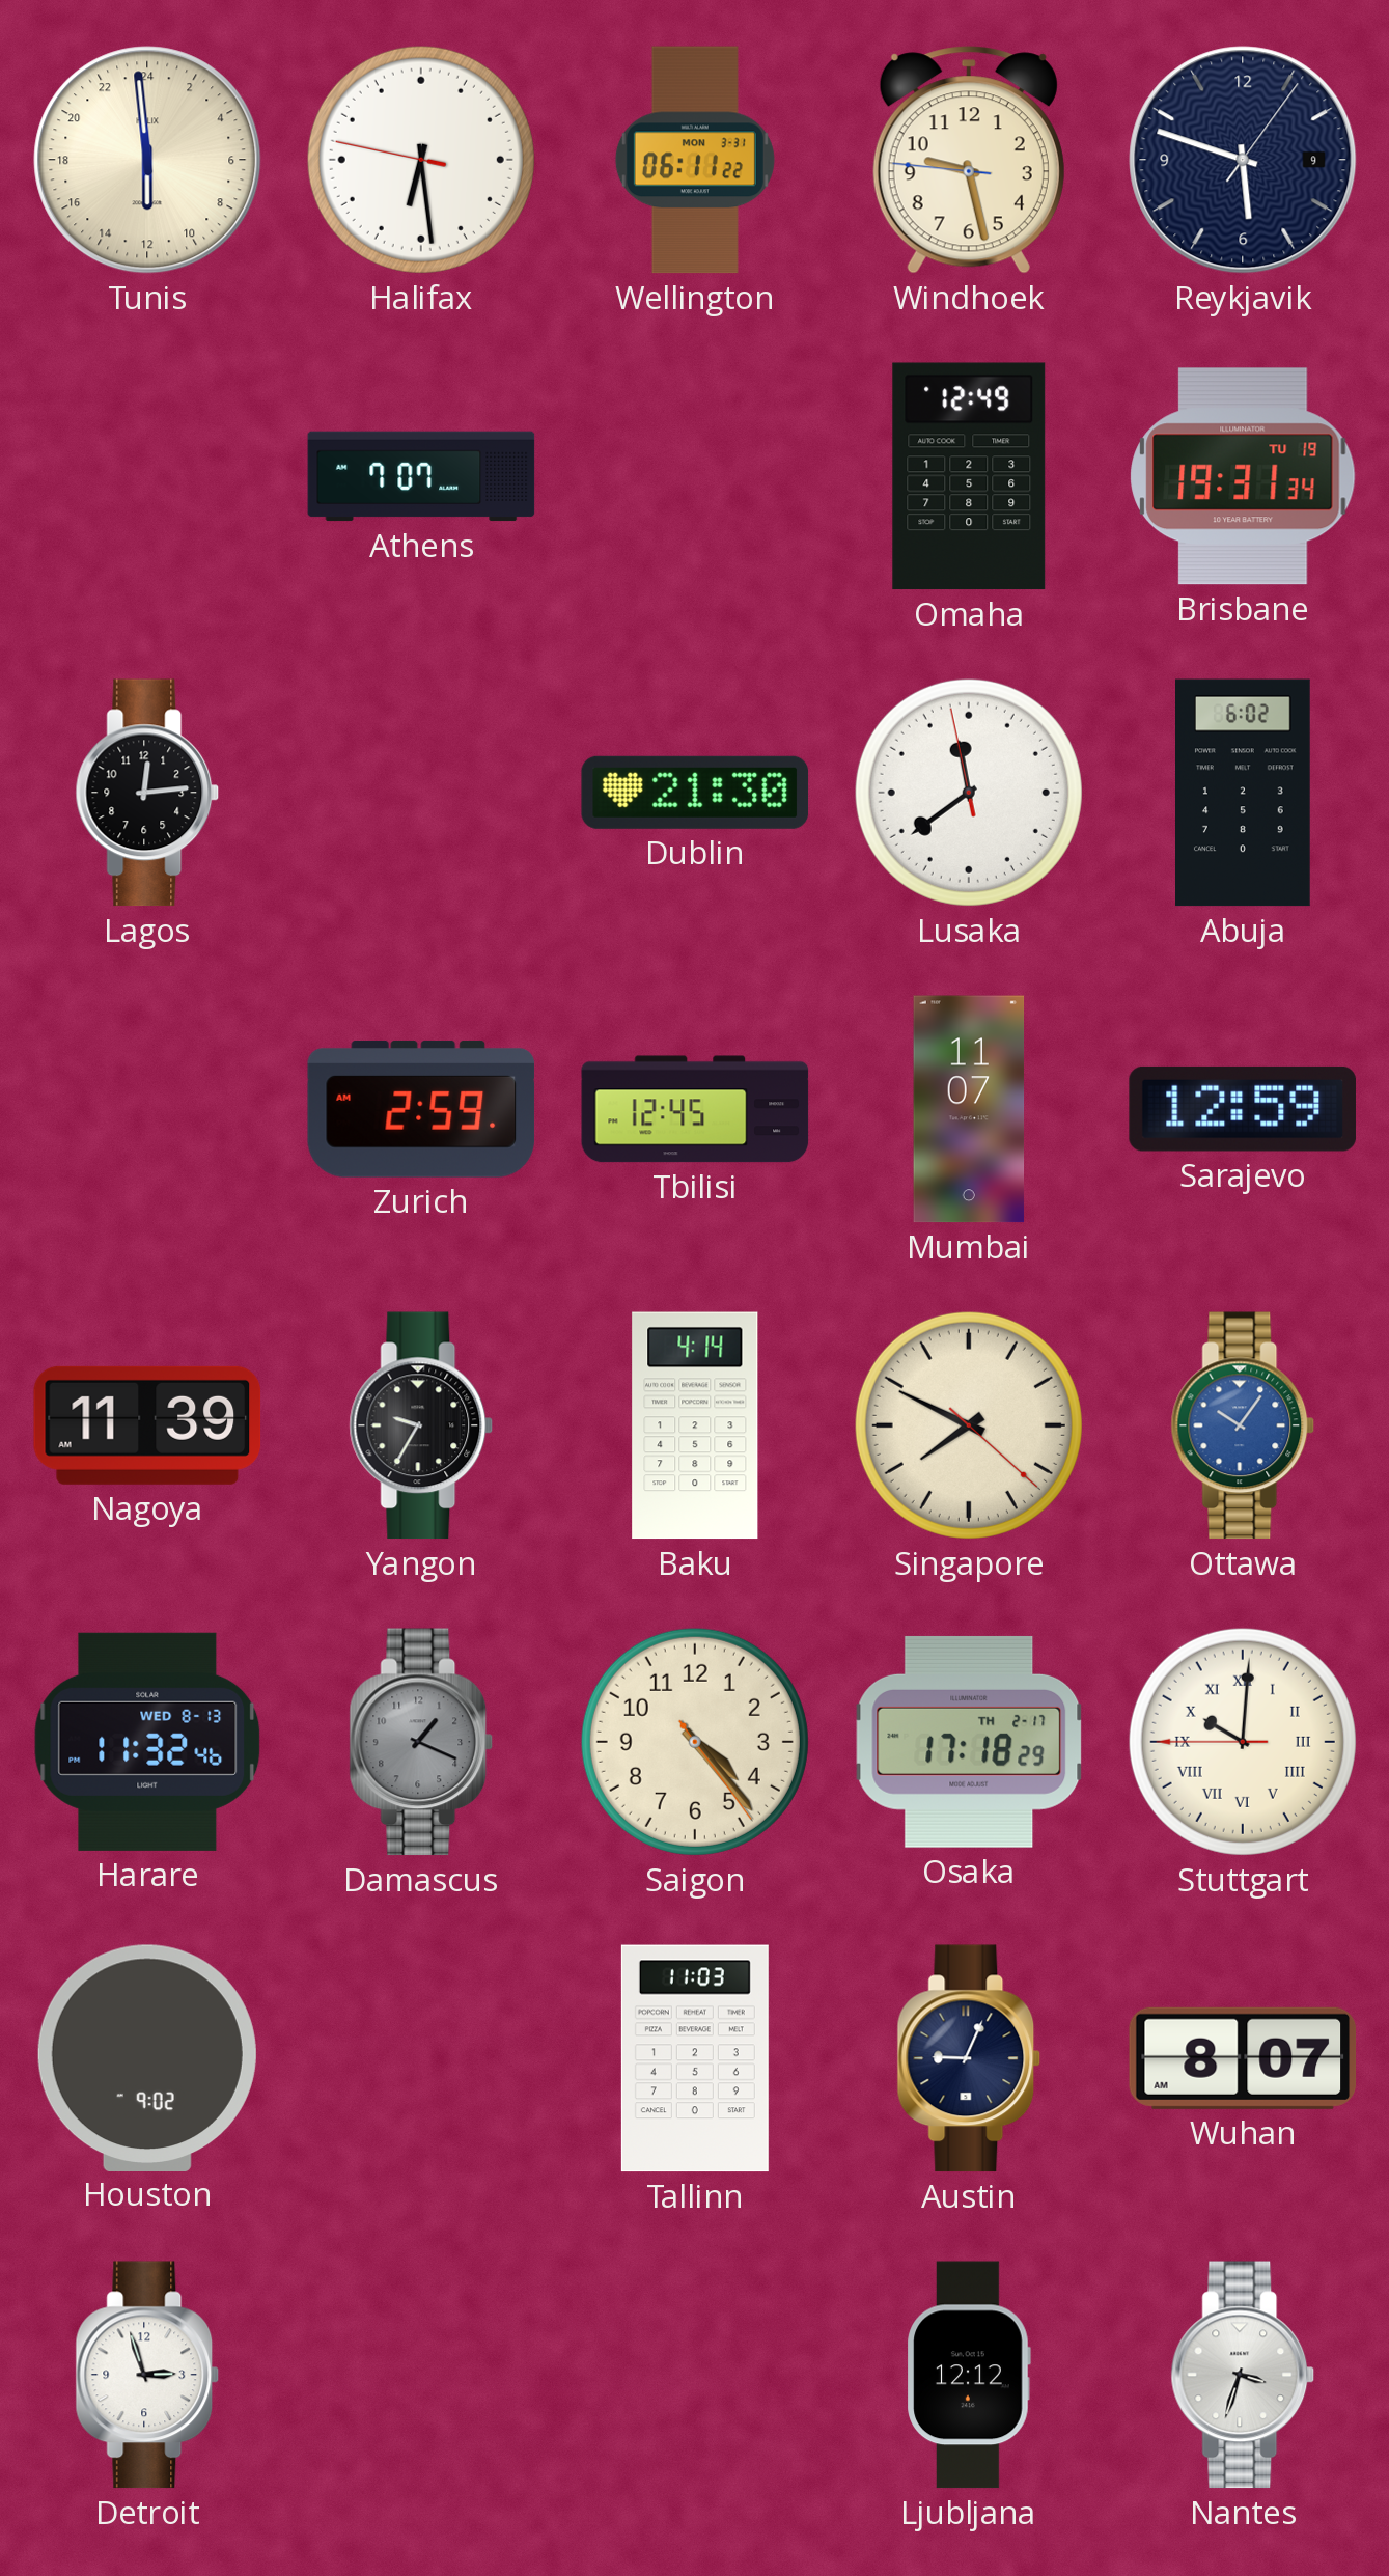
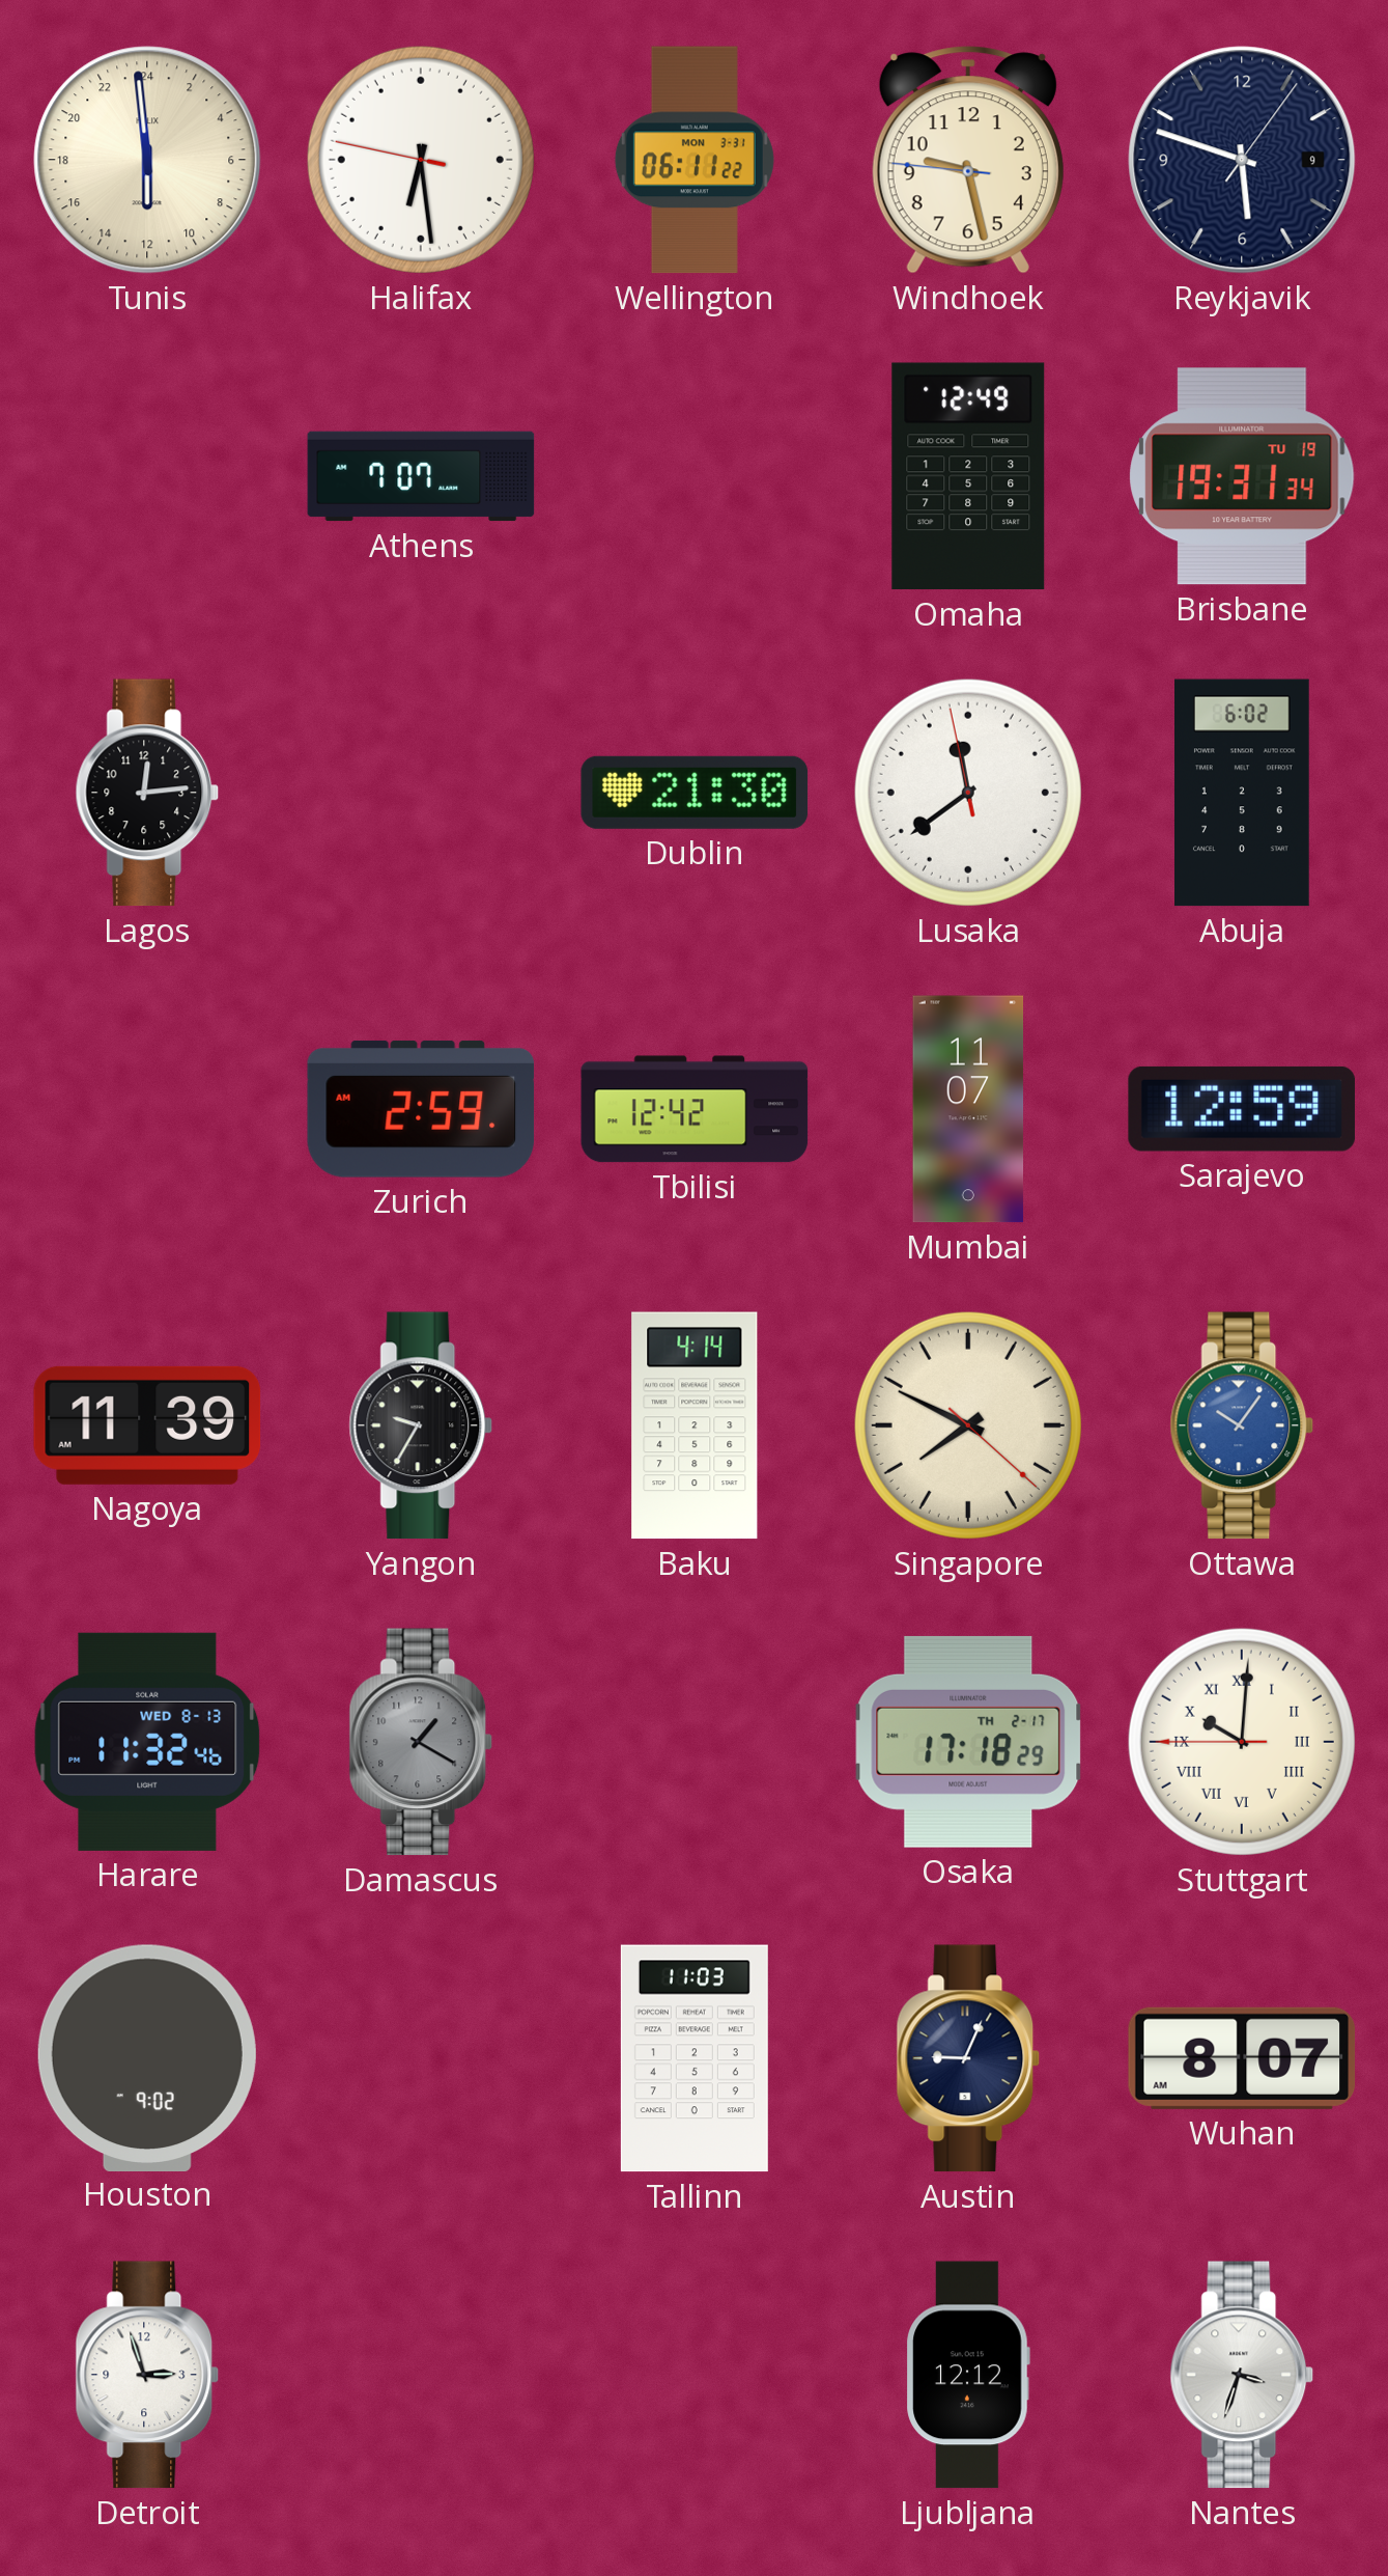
Tbilisi: 12:45 -> 12:42 (695, 1109)
Damascus: 1:19 -> 1:20 (421, 1742)
Saigon: 4:23 -> none (695, 1742)
